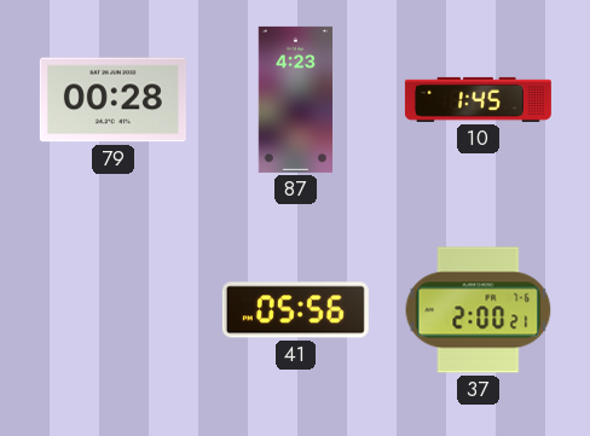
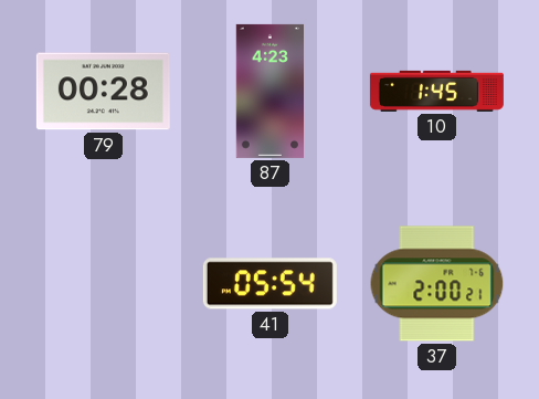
41: 05:56 -> 05:54 (269, 284)
